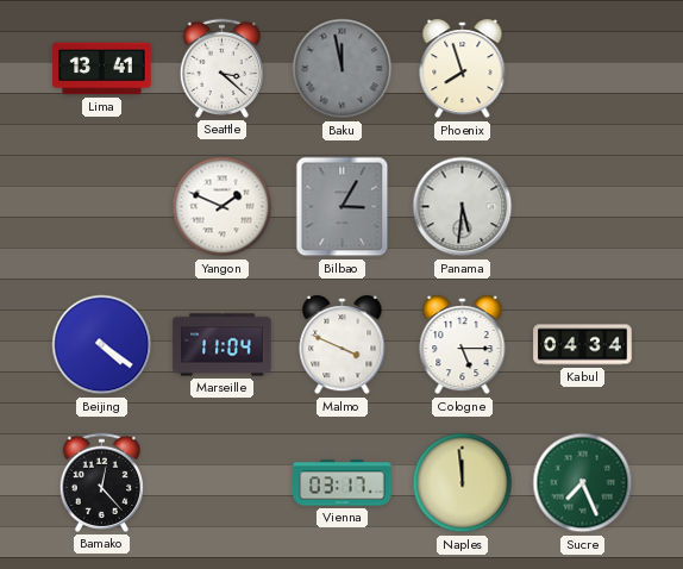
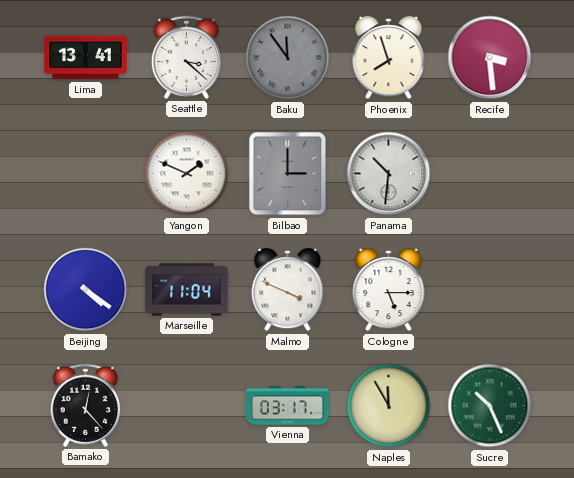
Baku: 11:58 -> 11:54 (288, 58)
Recife: none -> 3:29 (490, 58)
Bilbao: 3:05 -> 3:00 (288, 174)
Panama: 5:31 -> 10:31 (389, 174)
Kabul: 04:34 -> none (583, 345)
Naples: 11:59 -> 11:55 (389, 406)
Sucre: 7:26 -> 10:26 (490, 406)
